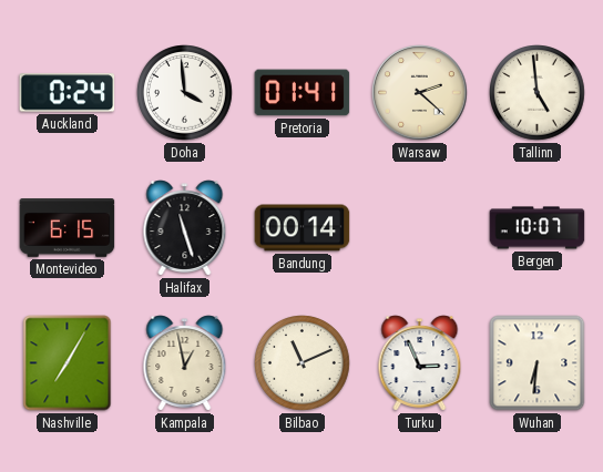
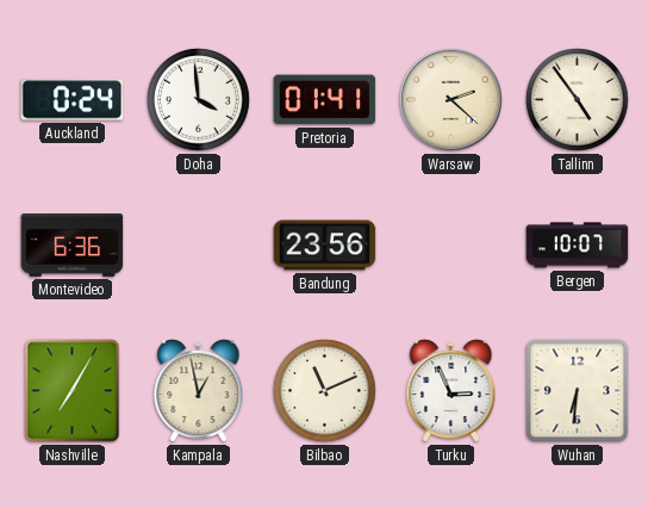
Tallinn: 4:59 -> 4:54 (578, 100)
Montevideo: 6:15 -> 6:36 (73, 246)
Halifax: 11:27 -> none (185, 228)
Bandung: 00:14 -> 23:56 (325, 246)
